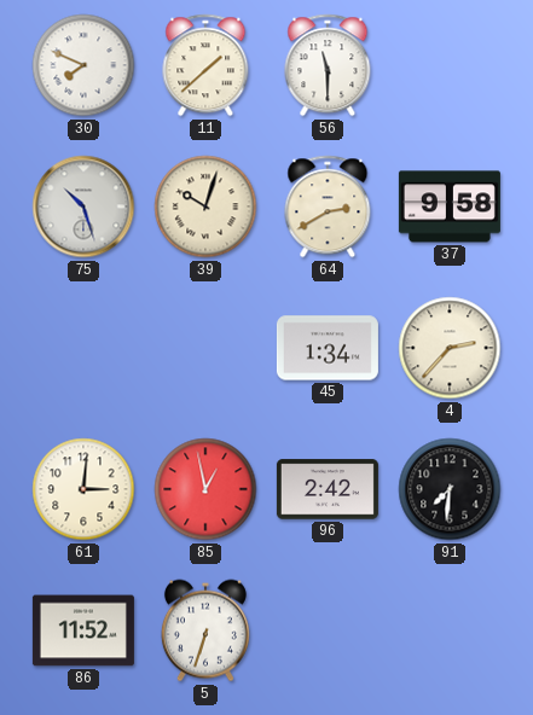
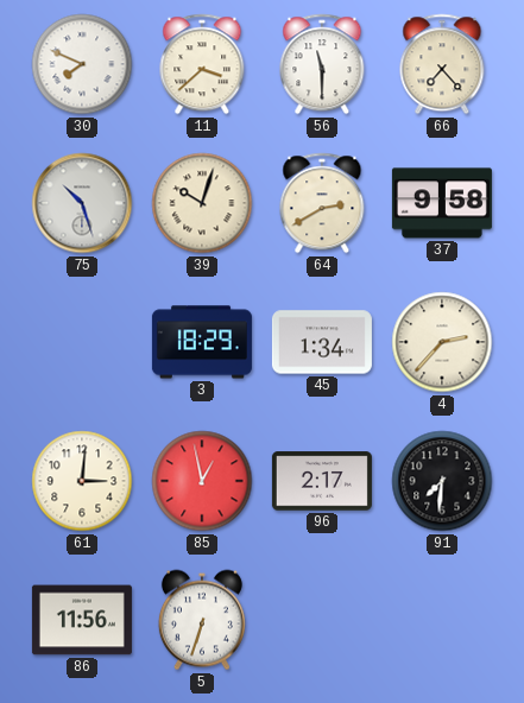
11: 1:38 -> 3:38 (202, 64)
66: none -> 7:23 (442, 64)
3: none -> 18:29 (202, 342)
96: 2:42 -> 2:17 (322, 481)
86: 11:52 -> 11:56 (82, 620)
